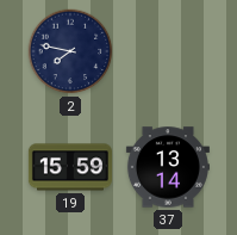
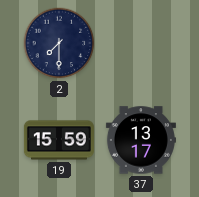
2: 7:47 -> 7:30 (59, 43)
37: 13:14 -> 13:17 (141, 140)
